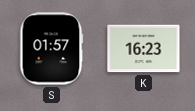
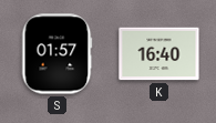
K: 16:23 -> 16:40 (160, 54)
